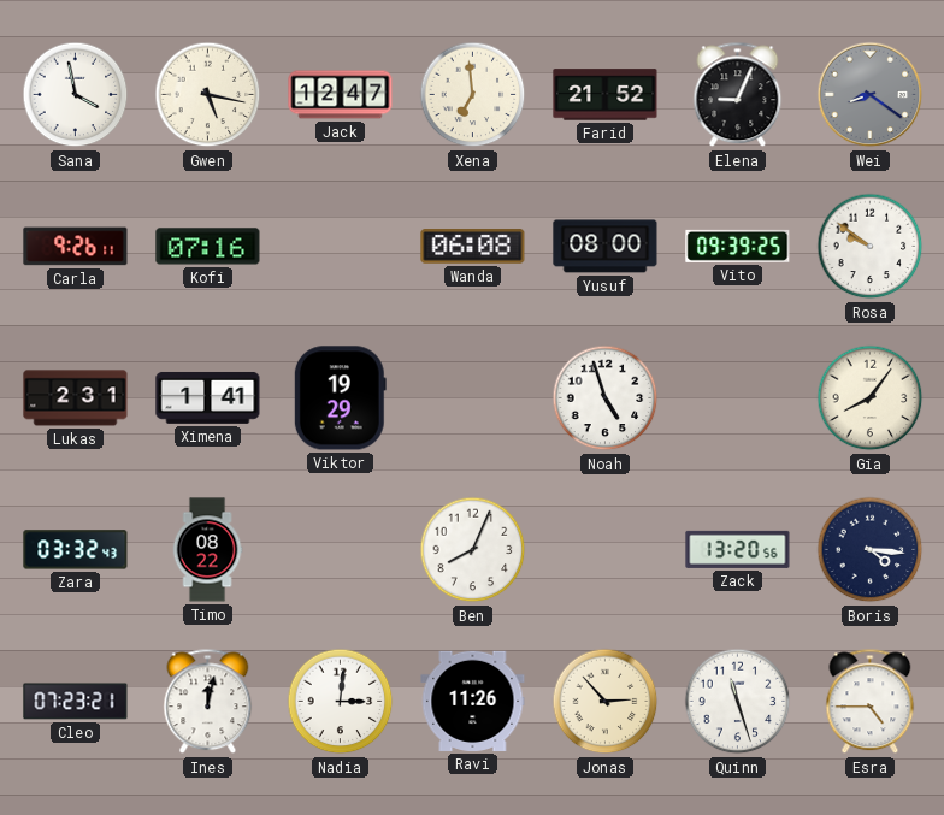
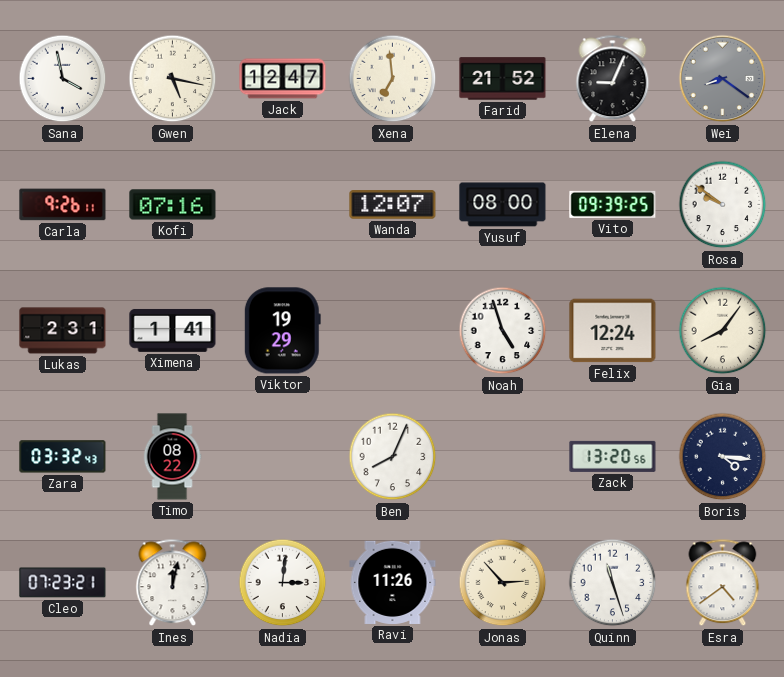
Wanda: 06:08 -> 12:07 (393, 205)
Felix: none -> 12:24 (613, 331)
Esra: 4:45 -> 4:39 (723, 583)
